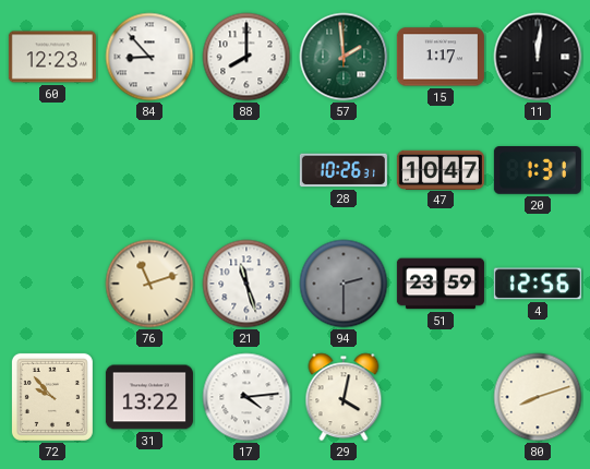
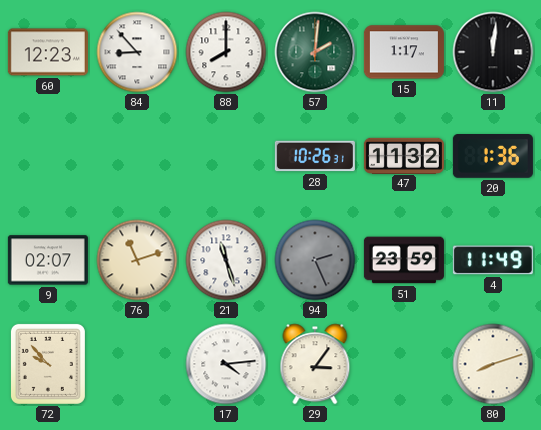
57: 1:59 -> 2:01 (315, 52)
47: 10:47 -> 11:32 (404, 155)
20: 1:31 -> 1:36 (493, 157)
9: none -> 02:07 (48, 260)
94: 2:30 -> 2:26 (315, 260)
4: 12:56 -> 11:49 (493, 260)
31: 13:22 -> none (149, 397)
29: 4:02 -> 3:06 (315, 364)
